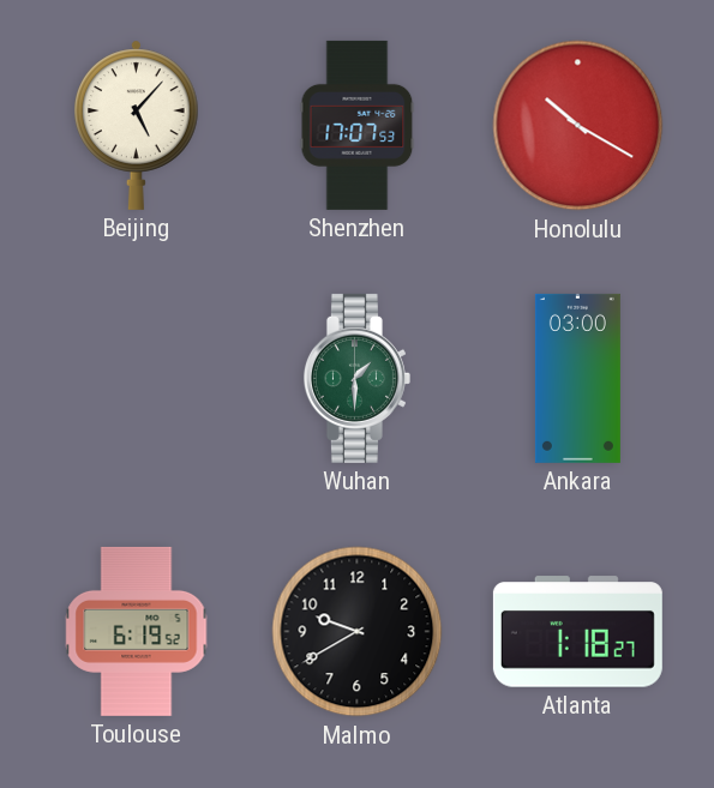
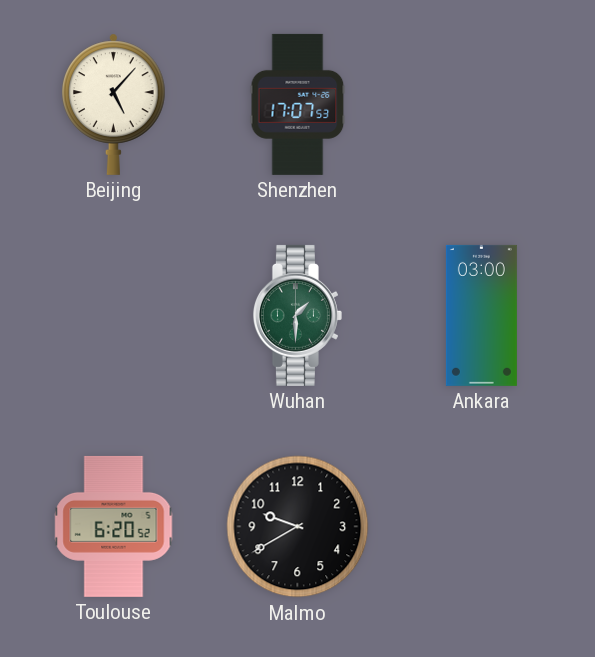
Honolulu: 10:20 -> none (578, 126)
Toulouse: 6:19 -> 6:20 (114, 526)
Atlanta: 1:18 -> none (577, 632)
